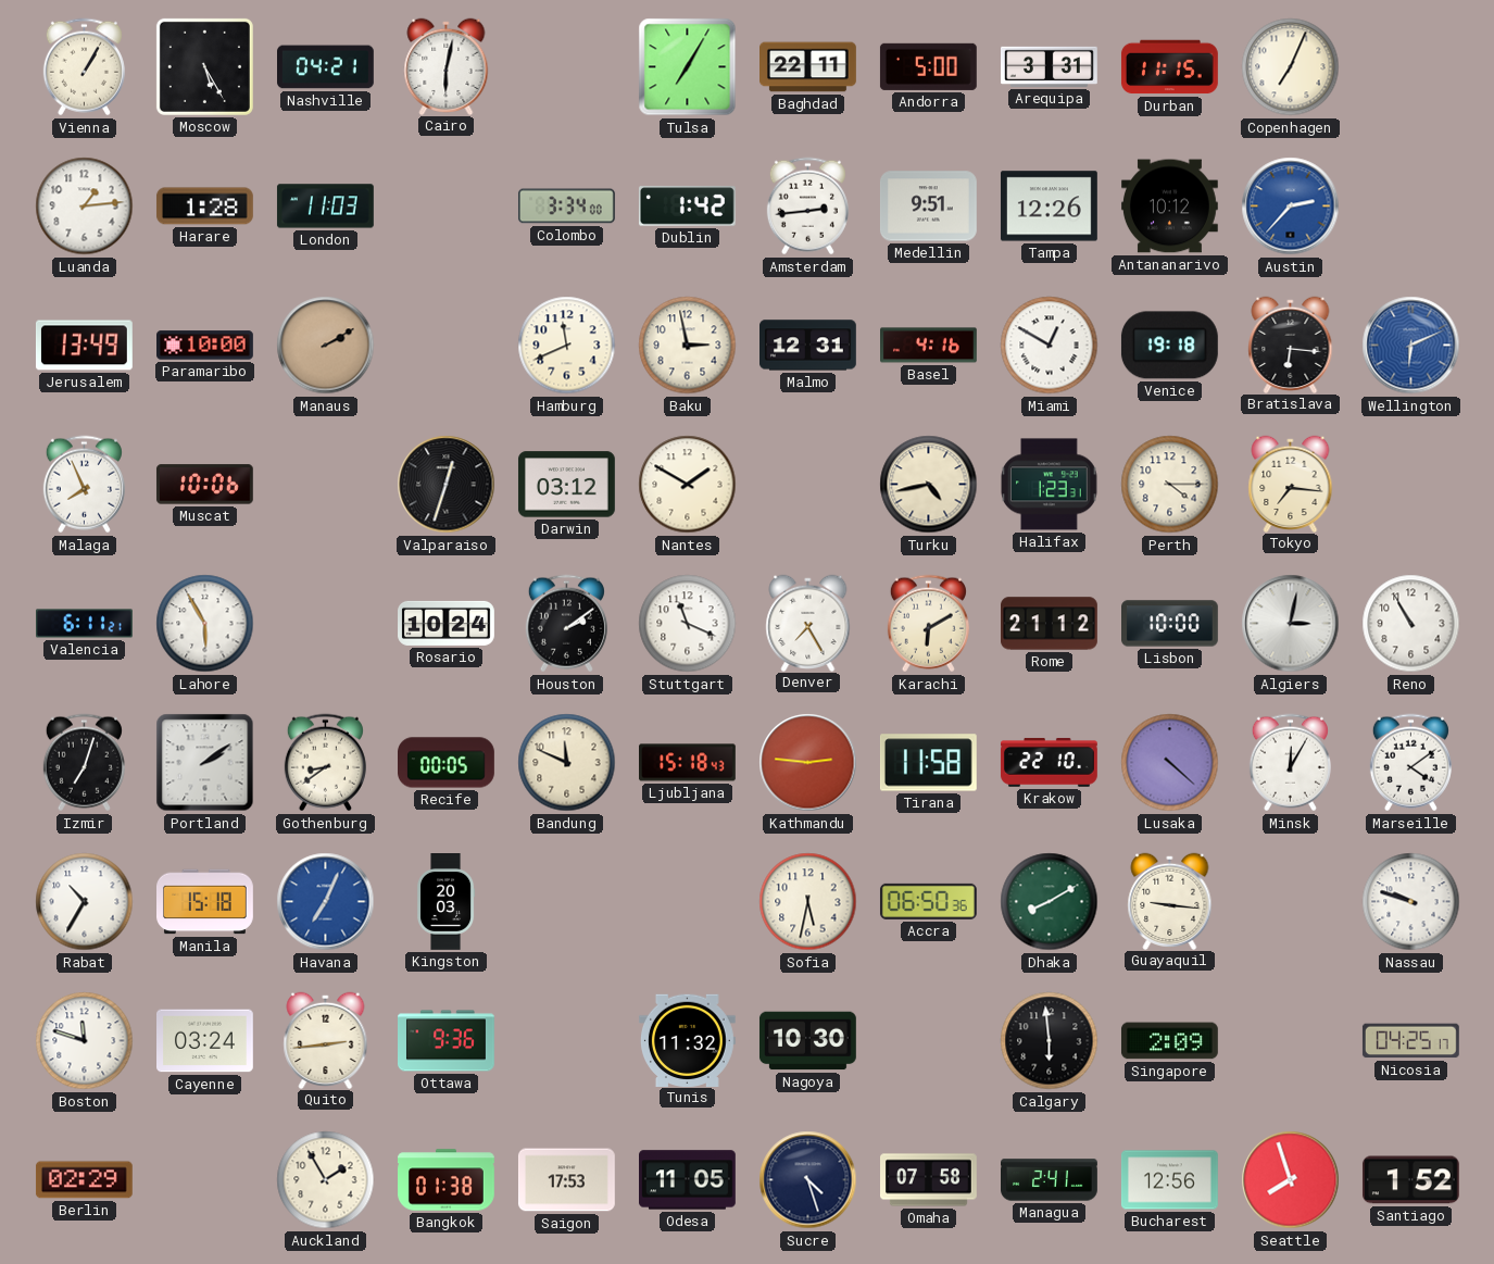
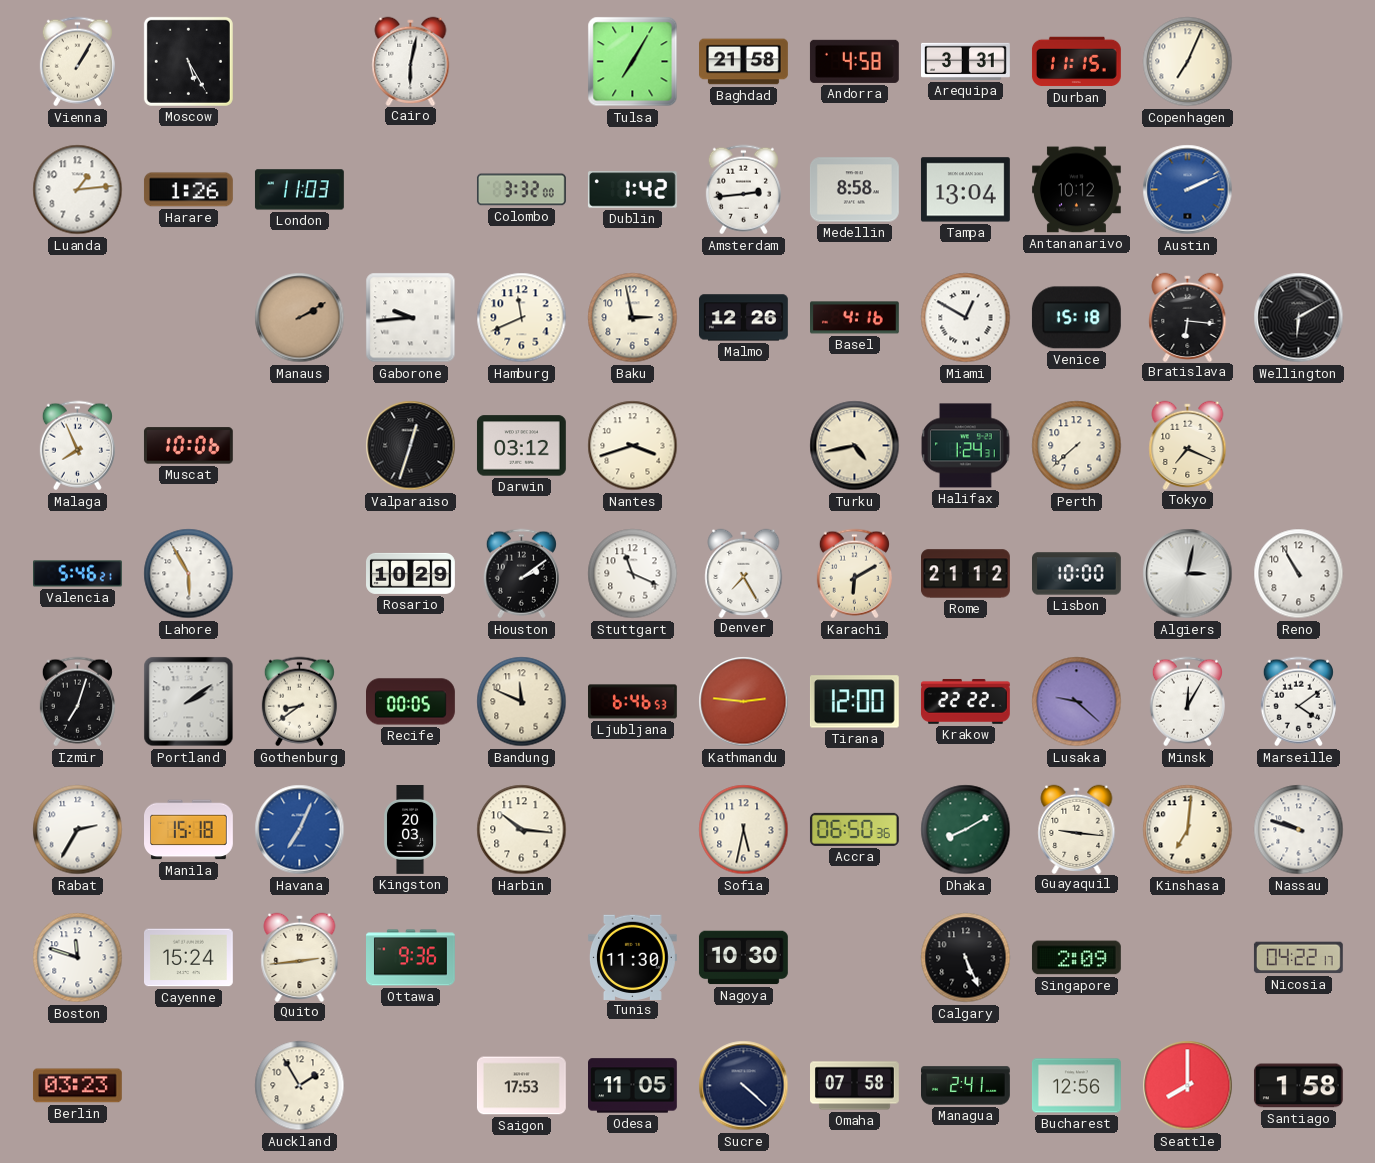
Nashville: 04:21 -> none (326, 67)
Baghdad: 22:11 -> 21:58 (744, 62)
Andorra: 5:00 -> 4:58 (854, 61)
Harare: 1:28 -> 1:26 (188, 190)
Colombo: 3:34 -> 3:32 (521, 190)
Medellin: 9:51 -> 8:58 (854, 190)
Tampa: 12:26 -> 13:04 (965, 190)
Austin: 2:37 -> 2:11 (1188, 190)
Jerusalem: 13:49 -> none (84, 346)
Paramaribo: 10:00 -> none (205, 346)
Gaborone: none -> 9:44 (411, 318)
Malmo: 12:31 -> 12:26 (744, 318)
Venice: 19:18 -> 15:18 (1076, 318)
Wellington: 6:11 -> 6:10 (1299, 318)
Wellington dial: blue -> black (1299, 318)
Nantes: 1:50 -> 3:42 (633, 446)
Halifax: 1:23 -> 1:24 (966, 446)
Perth: 4:15 -> 7:38 (1077, 446)
Tokyo: 7:16 -> 7:19 (1188, 445)
Valencia: 6:11 -> 5:46 (78, 574)
Rosario: 10:24 -> 10:29 (411, 573)
Ljubljana: 15:18 -> 6:46 (633, 702)
Tirana: 11:58 -> 12:00 (854, 702)
Krakow: 22:10 -> 22:22 (965, 701)
Lusaka: 4:22 -> 9:22 (1077, 702)
Rabat: 10:35 -> 2:35 (78, 830)
Harbin: none -> 10:16 (522, 830)
Kinshasa: none -> 7:01 (1188, 830)
Cayenne: 03:24 -> 15:24 (189, 958)
Tunis: 11:32 -> 11:30 (632, 957)
Calgary: 5:59 -> 5:26 (966, 958)
Nicosia: 04:25 -> 04:22 (1298, 958)
Berlin: 02:29 -> 03:23 (77, 1086)
Bangkok: 01:38 -> none (447, 1180)
Sucre: 4:27 -> 4:22 (744, 1086)
Seattle: 7:57 -> 8:00 (1188, 1086)
Santiago: 1:52 -> 1:58 (1298, 1086)
